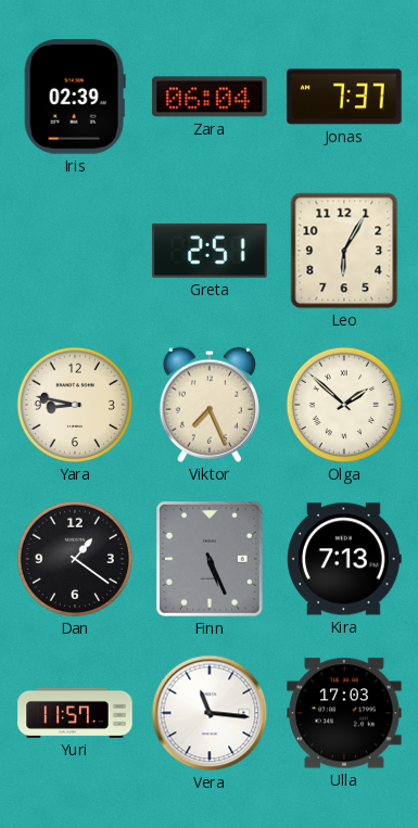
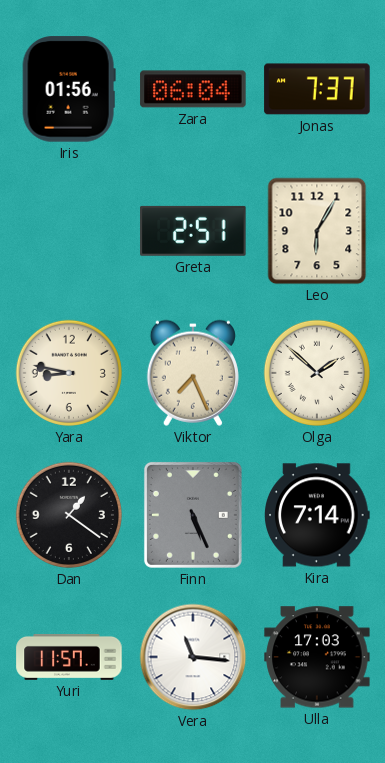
Iris: 02:39 -> 01:56 (69, 89)
Kira: 7:13 -> 7:14 (318, 515)
